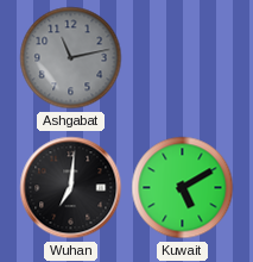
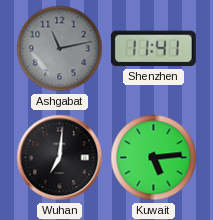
Shenzhen: none -> 11:41 (153, 49)
Kuwait: 5:10 -> 5:14 (154, 158)
